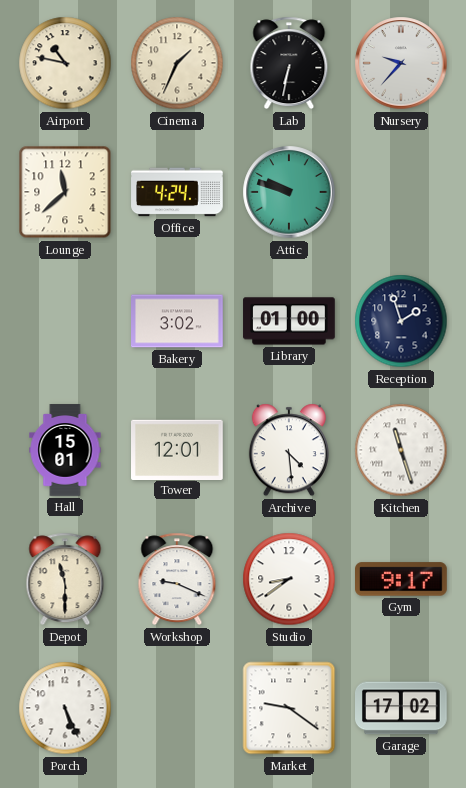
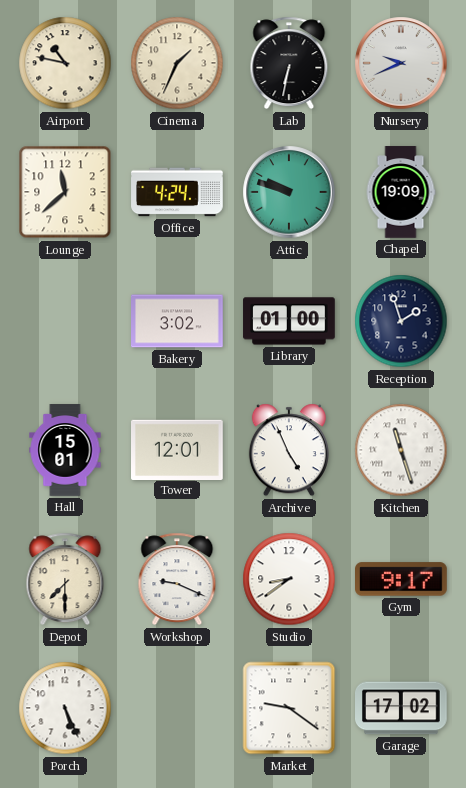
Nursery: 9:37 -> 9:41 (401, 63)
Chapel: none -> 19:09 (401, 192)
Archive: 4:29 -> 4:56 (289, 450)
Depot: 11:30 -> 7:30 (65, 579)
